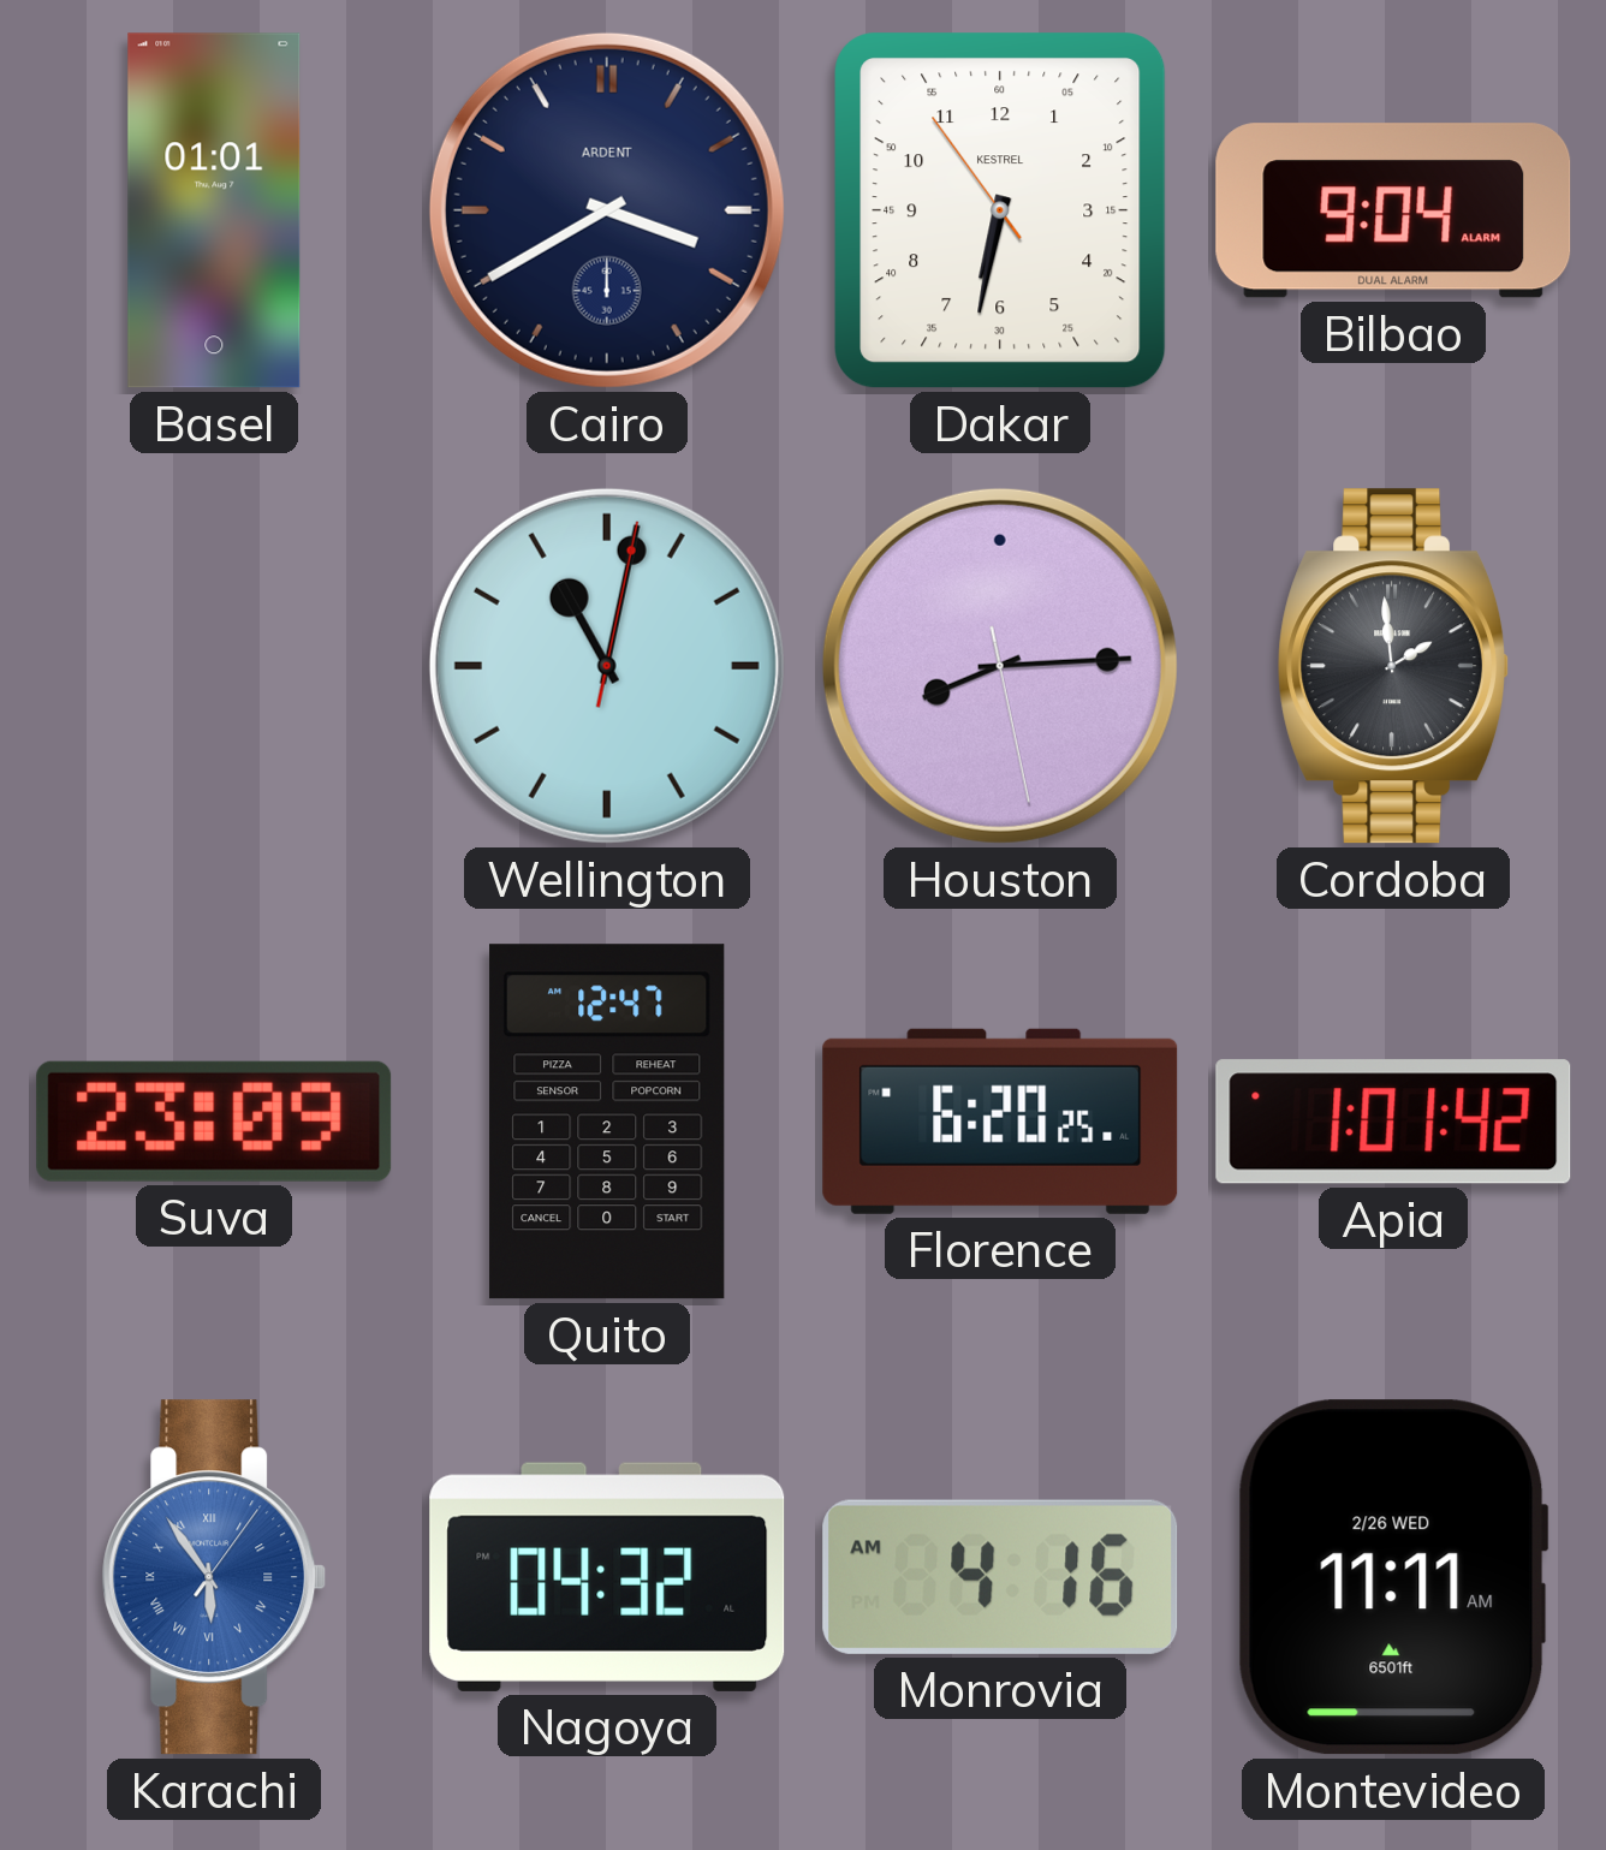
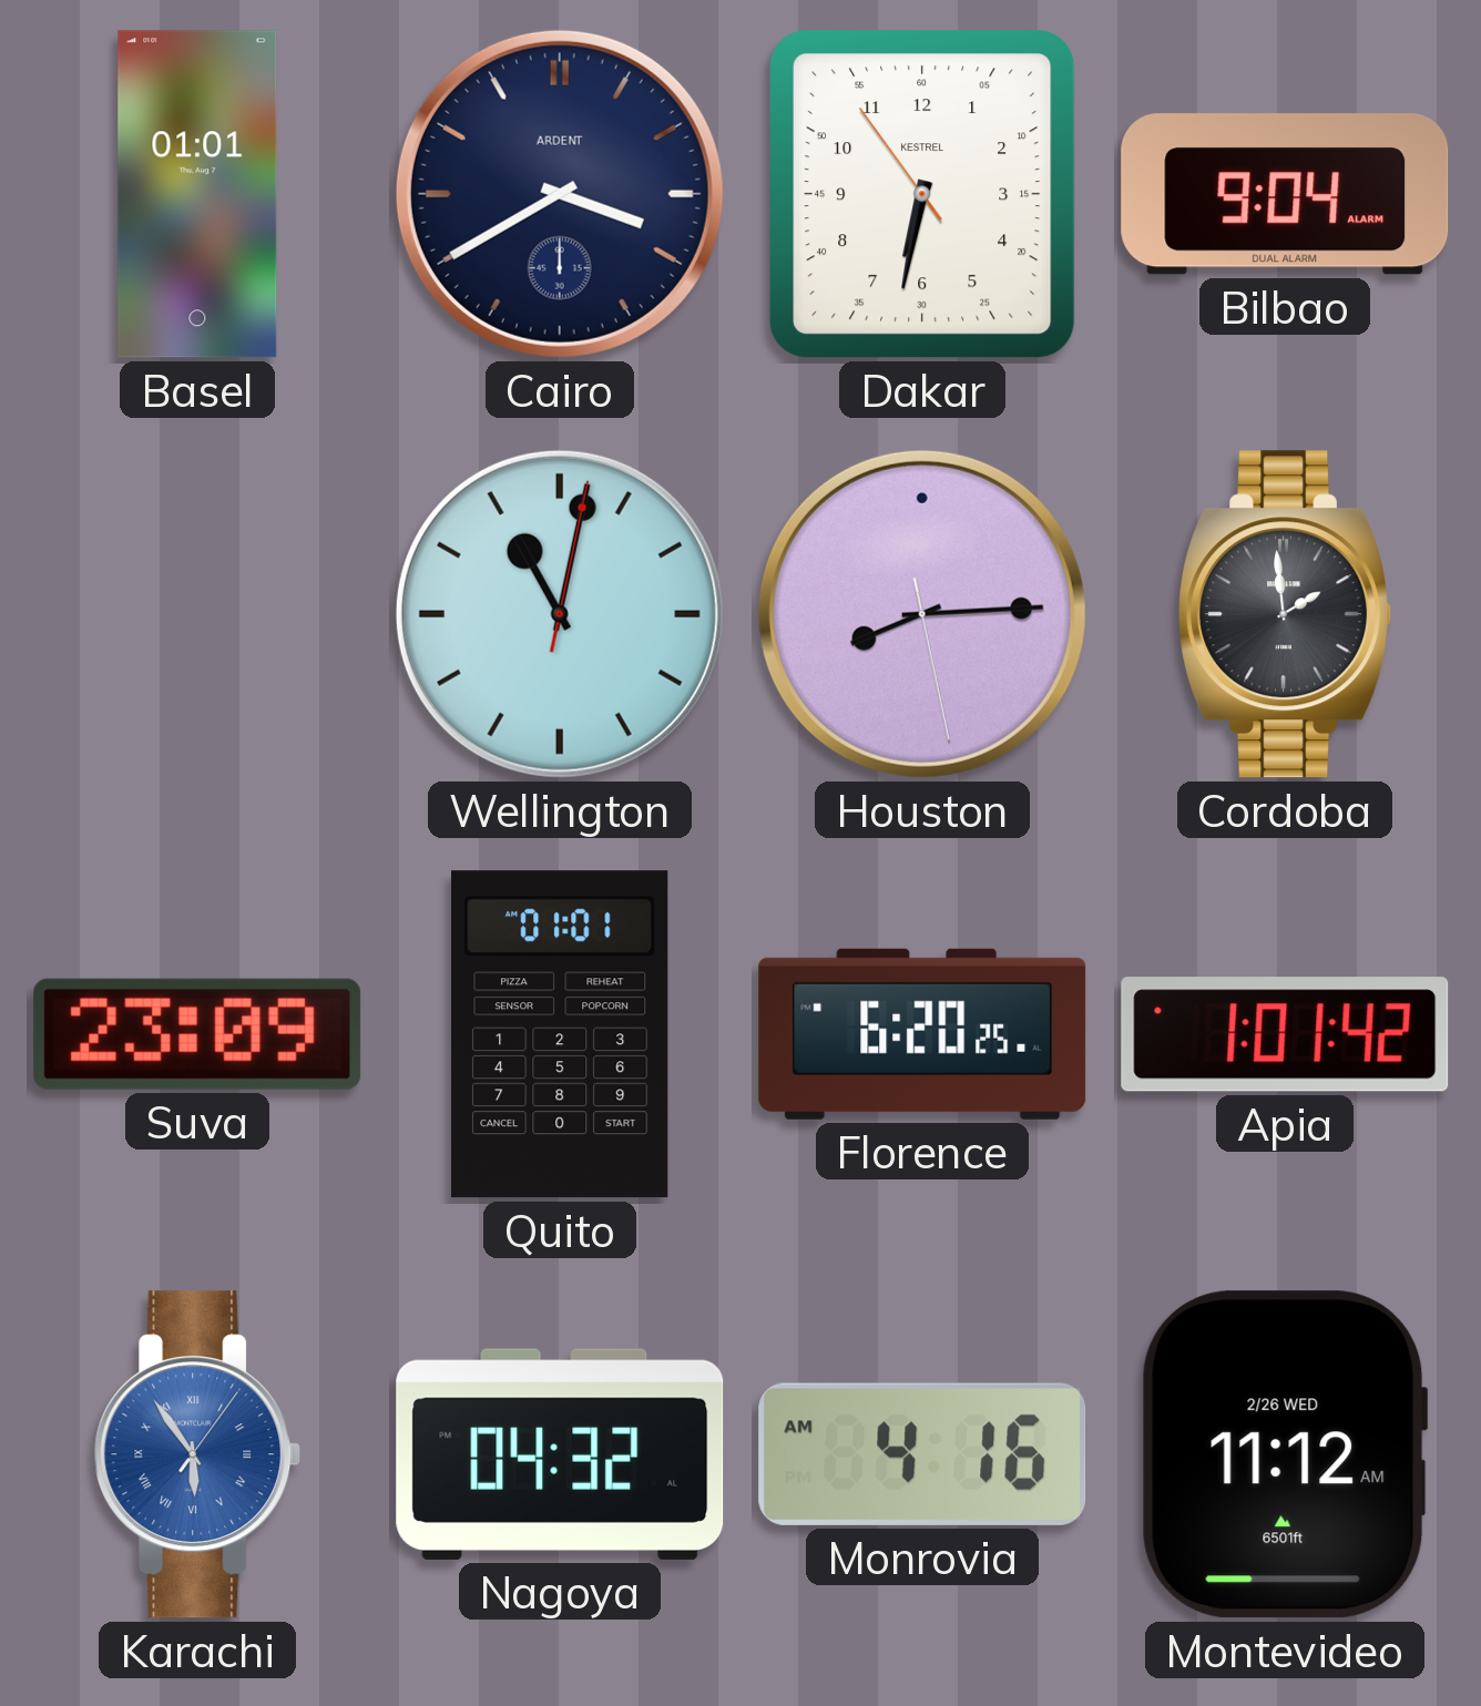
Quito: 12:47 -> 01:01 (560, 1034)
Montevideo: 11:11 -> 11:12 (1285, 1454)
